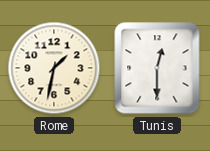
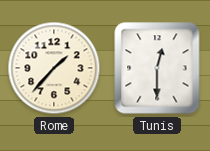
Rome: 1:32 -> 1:37 (54, 68)
